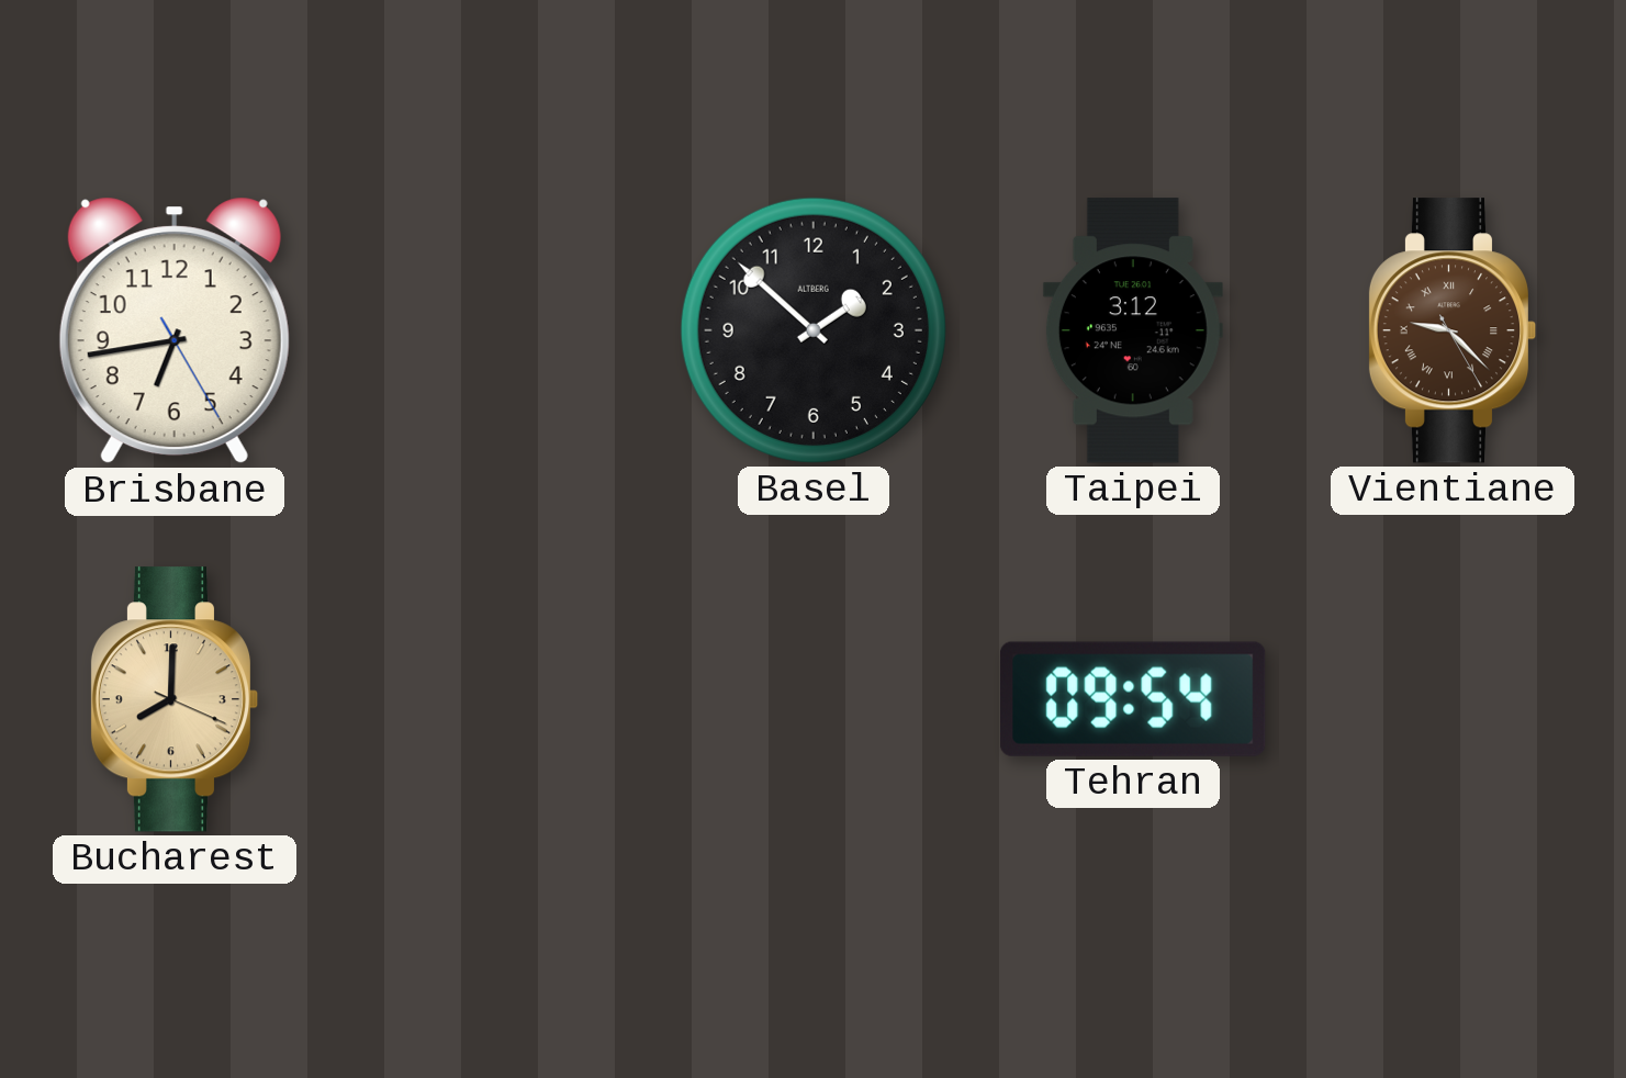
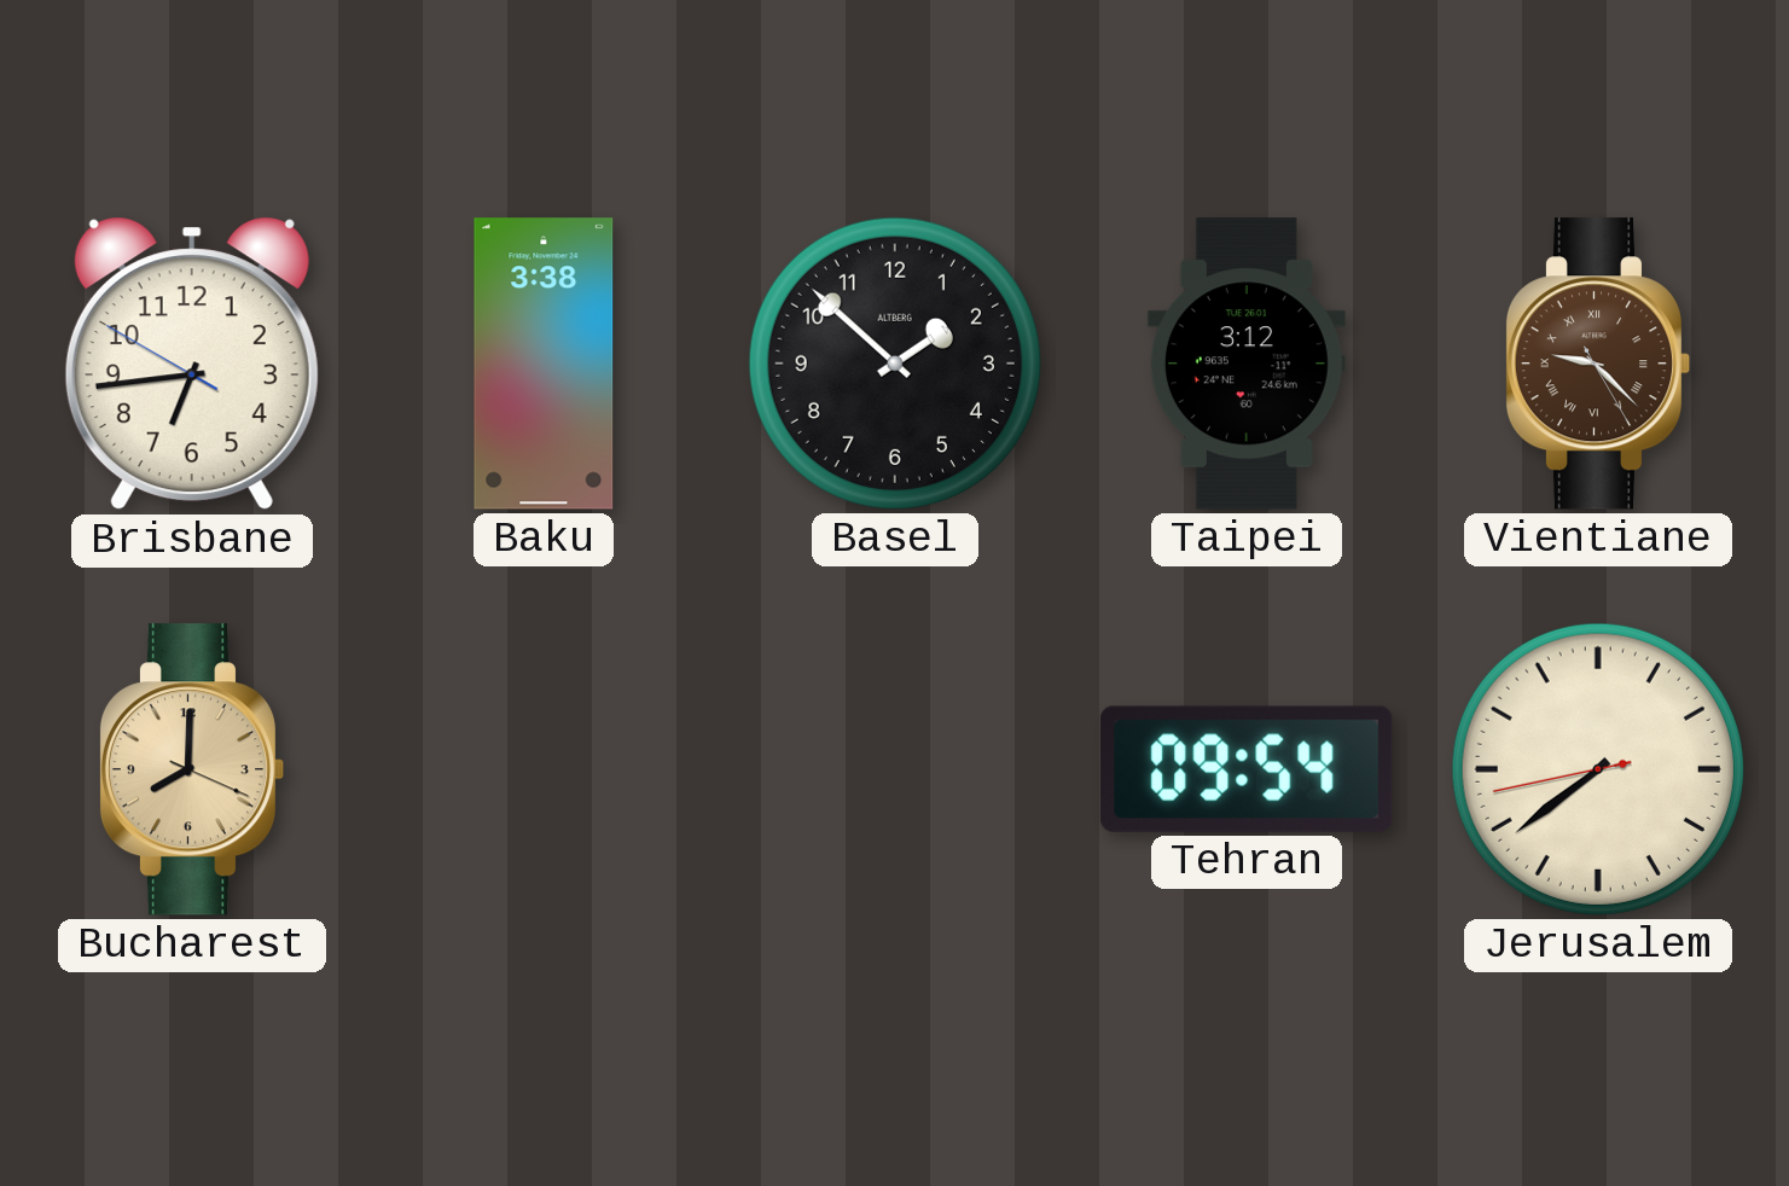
Brisbane: 6:43:25 -> 6:43:50 (192, 364)
Baku: none -> 3:38 (544, 364)
Jerusalem: none -> 7:38 (1598, 769)
